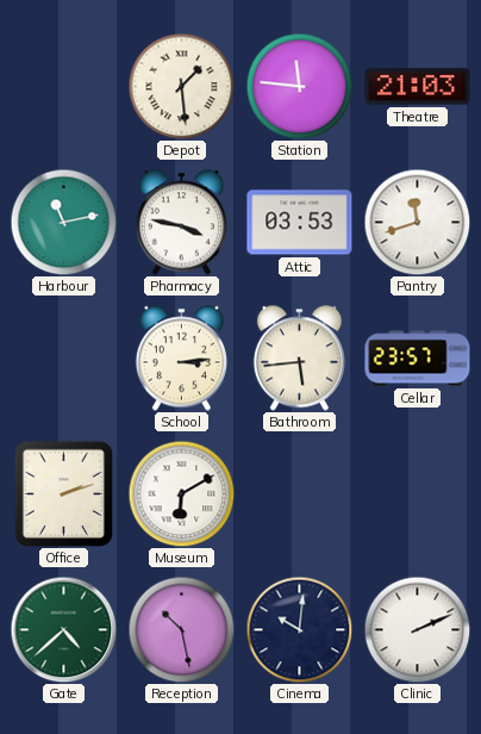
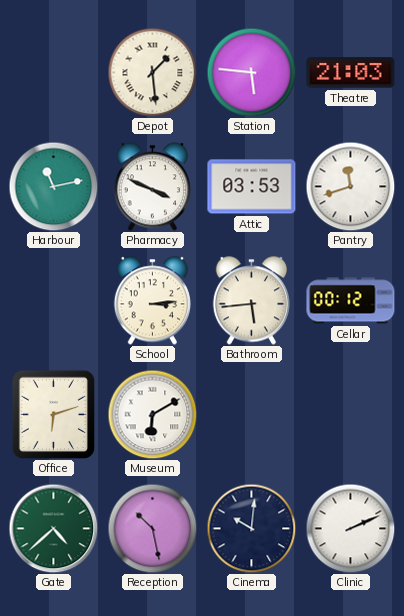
Station: 11:46 -> 5:46 (251, 72)
Pharmacy: 3:47 -> 3:49 (152, 187)
Cellar: 23:57 -> 00:12 (351, 301)
Office: 2:12 -> 6:12 (54, 414)
